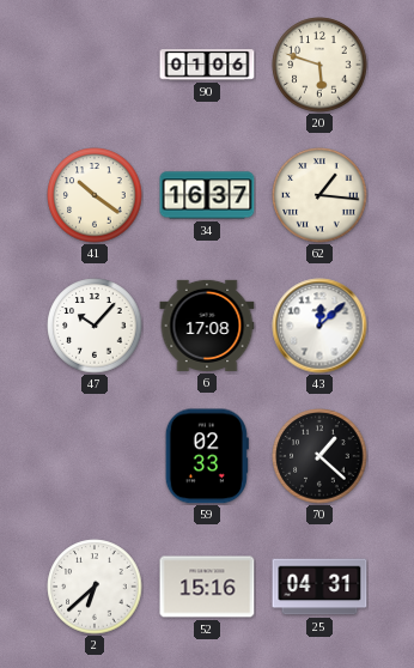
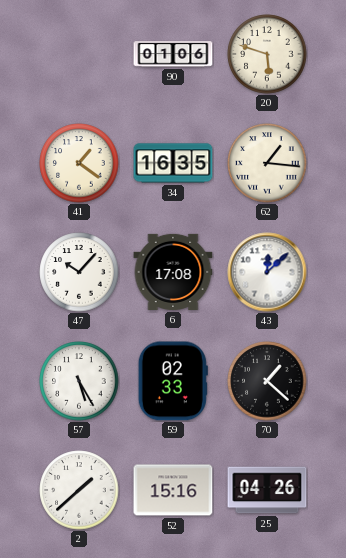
41: 10:21 -> 1:21 (79, 163)
34: 16:37 -> 16:35 (173, 163)
57: none -> 5:25 (79, 381)
2: 6:38 -> 1:38 (79, 490)
25: 04:31 -> 04:26 (267, 490)
